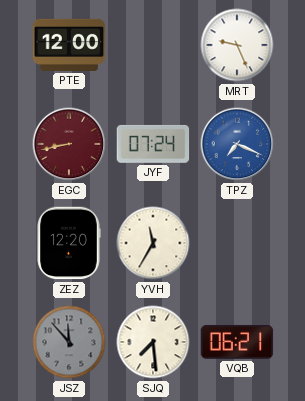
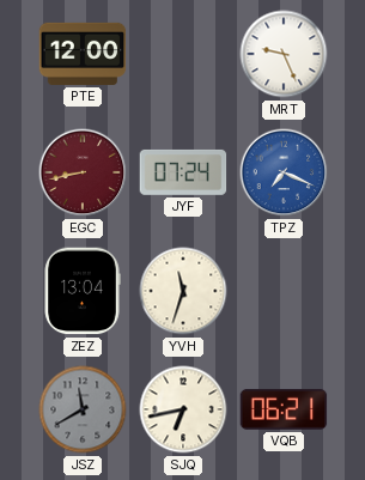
ZEZ: 12:20 -> 13:04 (83, 291)
YVH: 11:35 -> 11:33 (183, 291)
JSZ: 11:53 -> 11:40 (83, 409)
SJQ: 7:29 -> 6:43 (183, 409)
